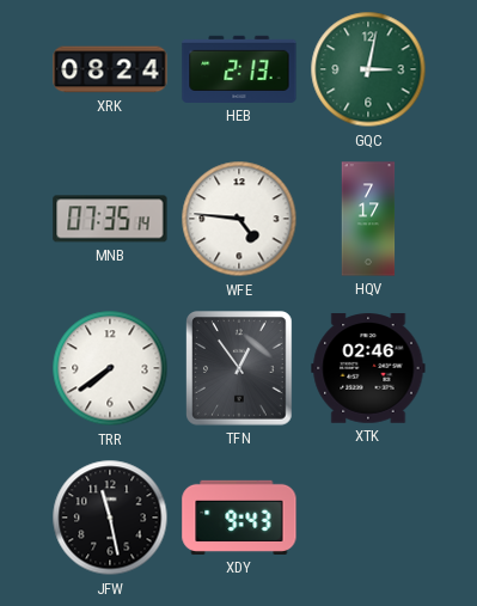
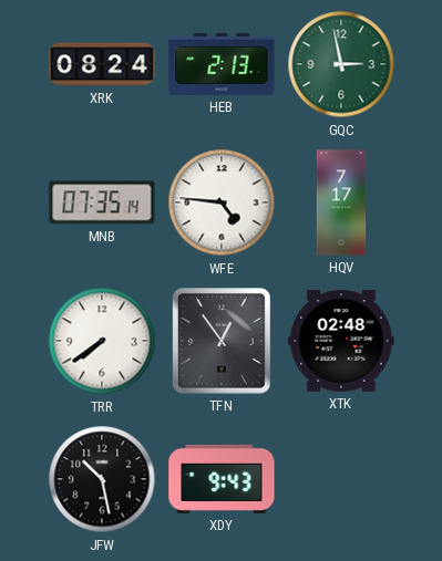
GQC: 3:02 -> 2:58 (341, 64)
XTK: 02:46 -> 02:48 (341, 341)
JFW: 11:28 -> 10:28 (102, 479)
